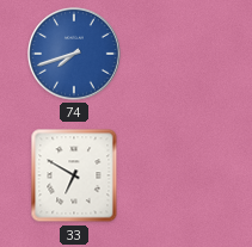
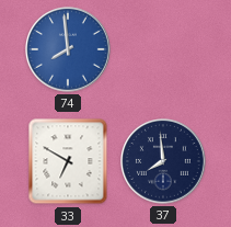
74: 7:42 -> 7:59 (69, 50)
37: none -> 7:59 (164, 162)
